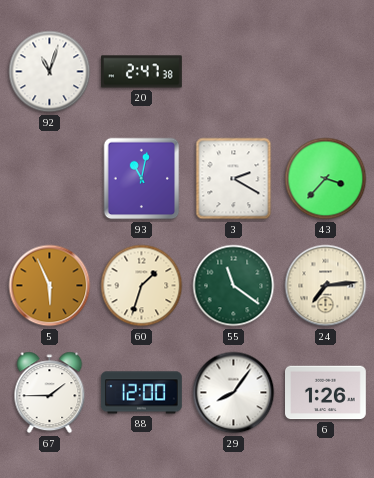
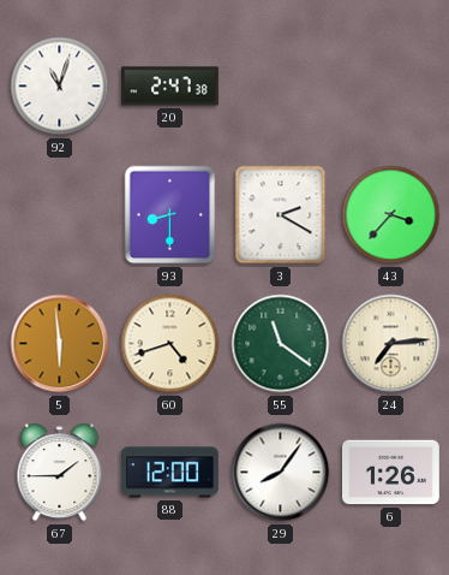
93: 11:02 -> 8:30 (170, 215)
5: 5:56 -> 5:59 (60, 344)
60: 1:33 -> 4:42 (170, 344)
